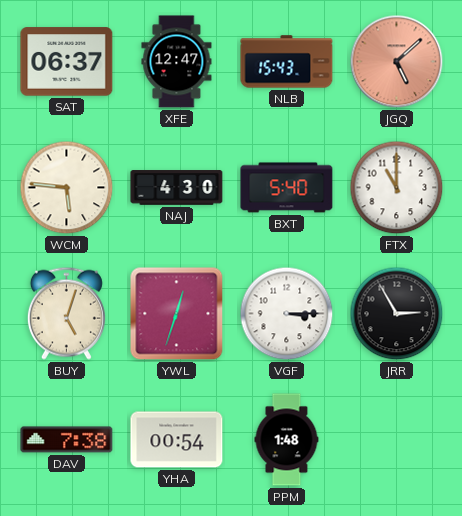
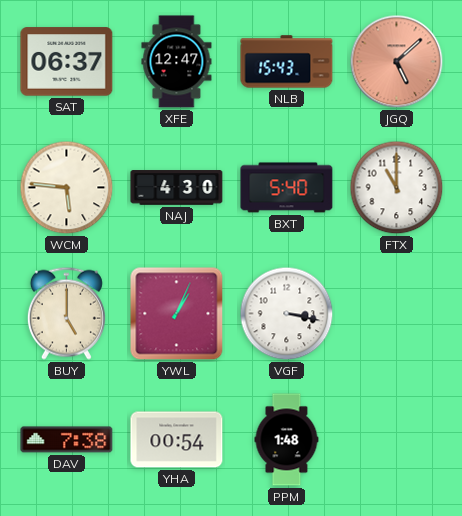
BUY: 5:03 -> 5:00 (66, 313)
YWL: 12:33 -> 1:04 (177, 314)
VGF: 3:15 -> 3:17 (287, 314)
JRR: 2:55 -> none (397, 314)
